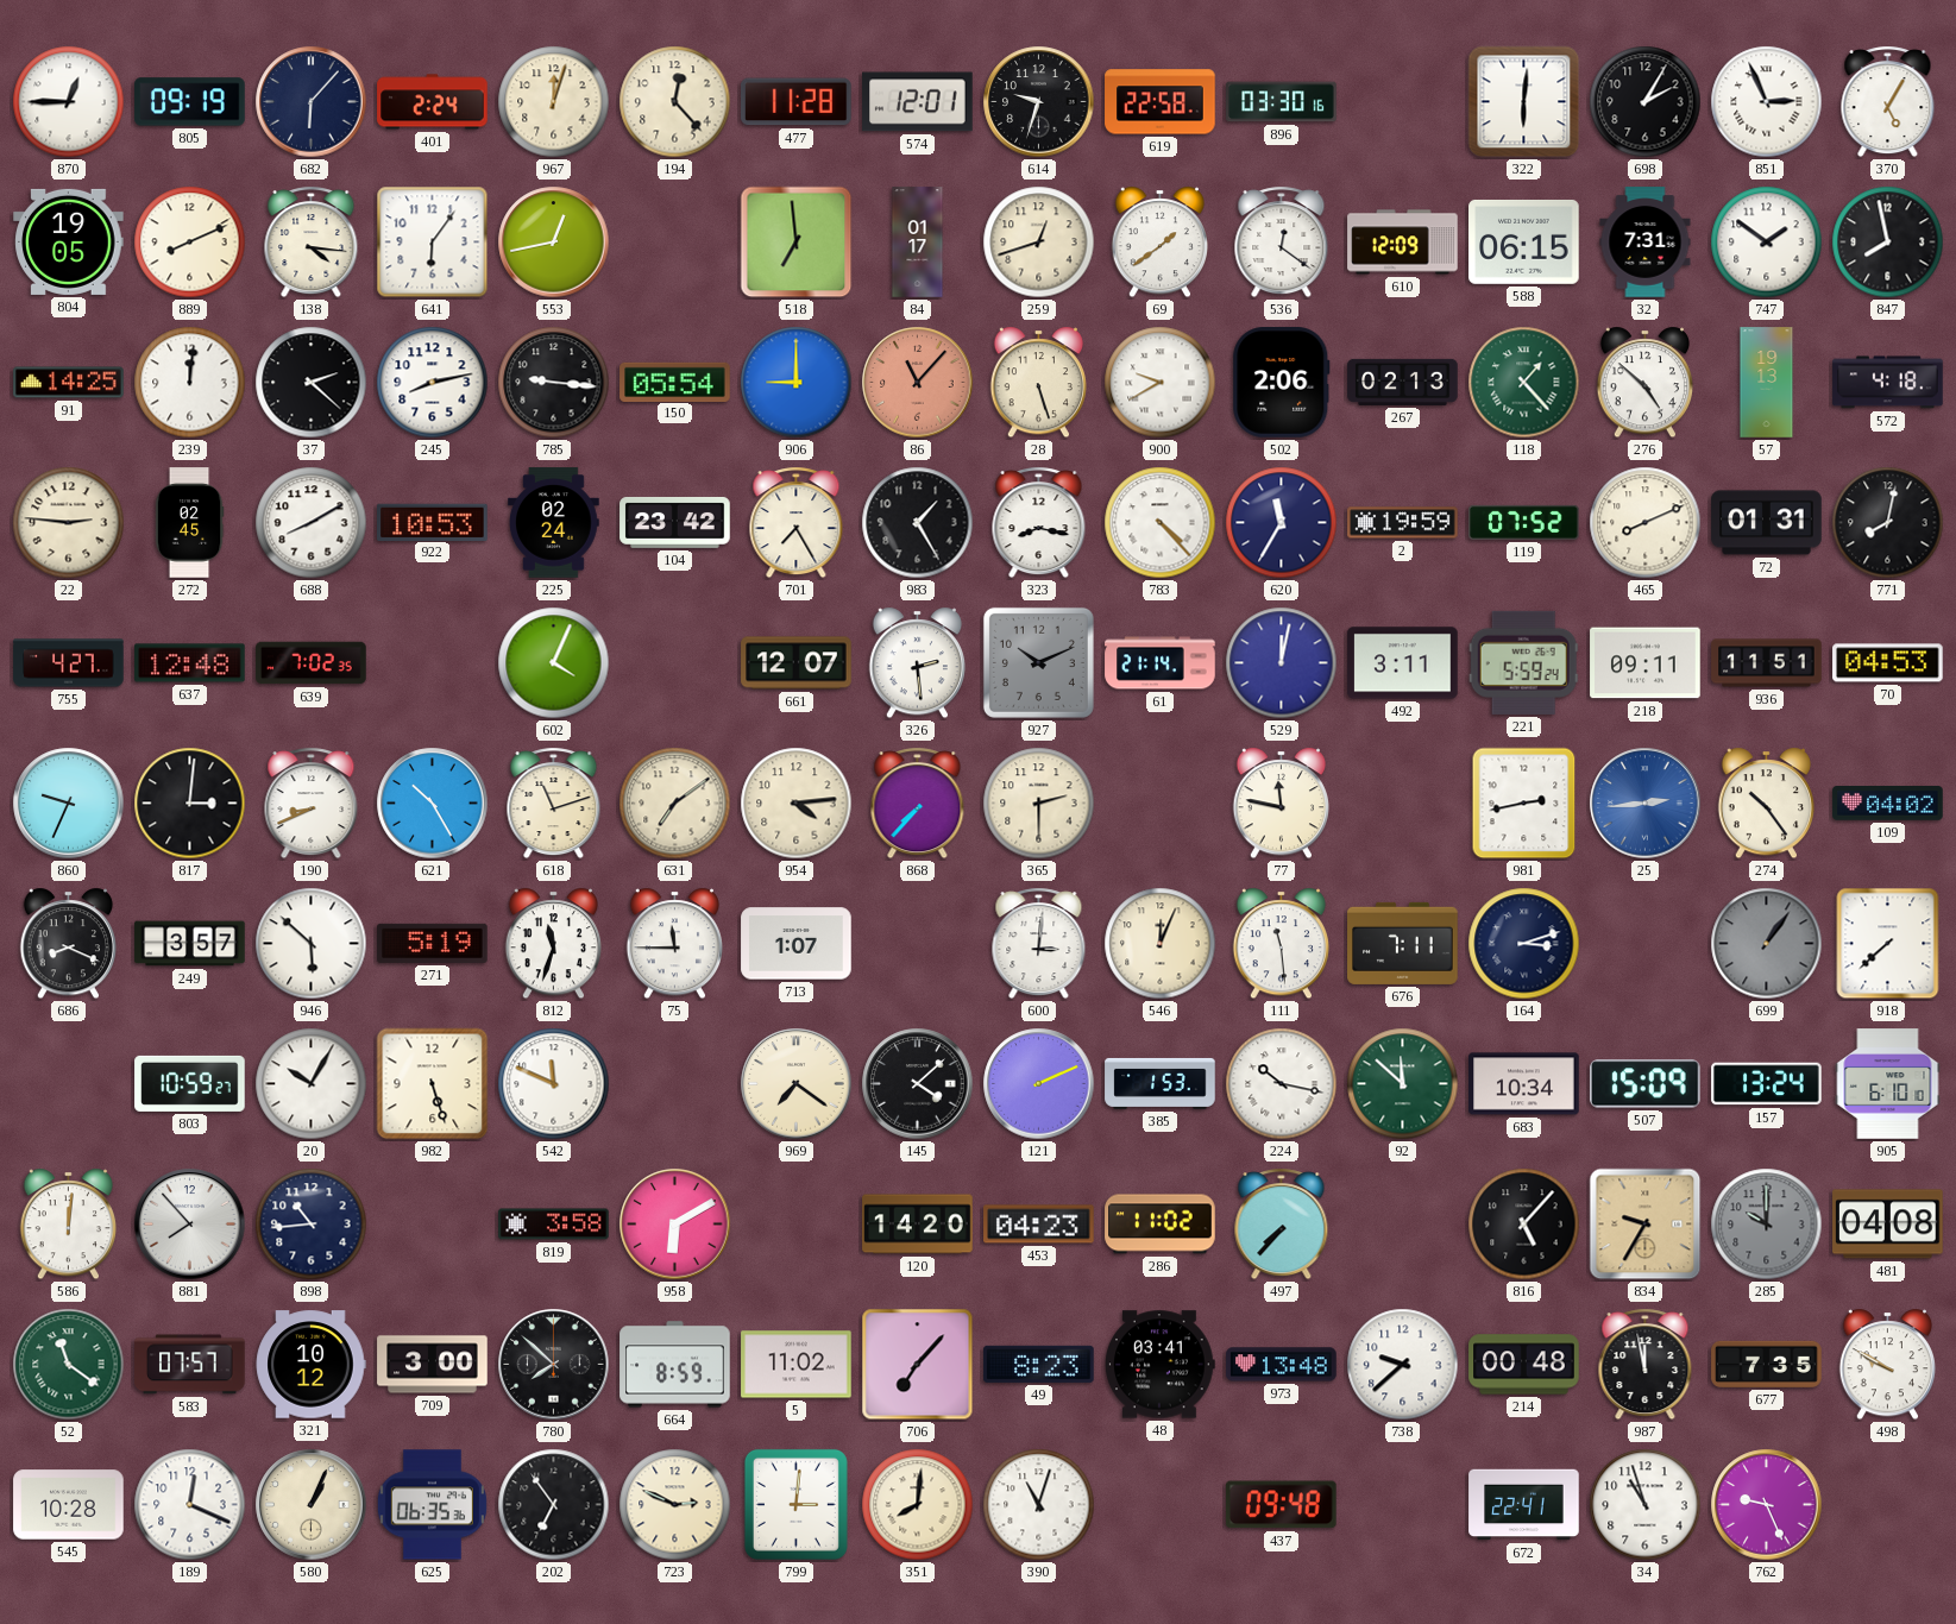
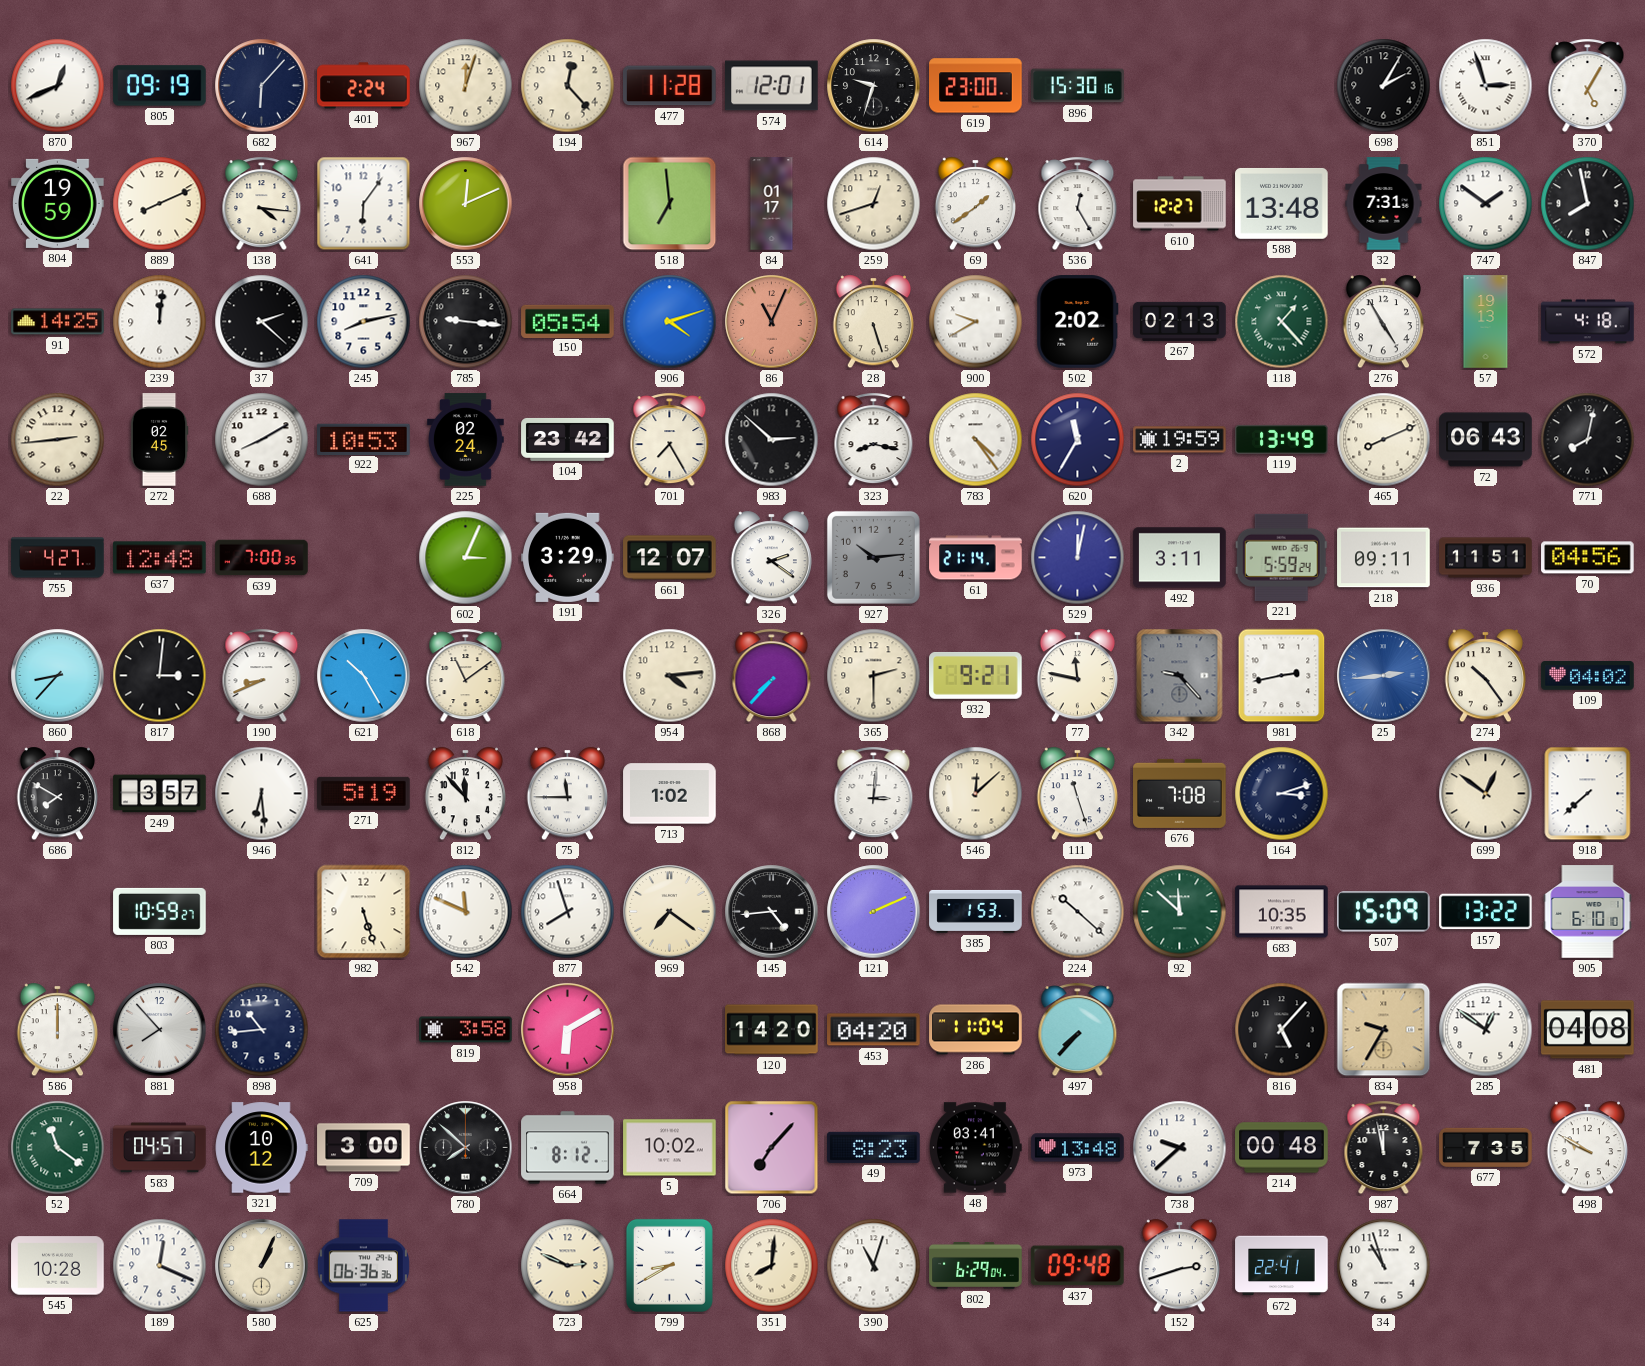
870: 12:45 -> 12:41 (58, 86)
619: 22:58 -> 23:00 (976, 86)
896: 03:30 -> 15:30 (1078, 86)
322: 6:01 -> none (1524, 102)
851: 2:56 -> 2:57 (1486, 86)
804: 19:05 -> 19:59 (58, 203)
553: 12:43 -> 12:11 (466, 204)
536: 12:21 -> 12:25 (1078, 204)
610: 12:09 -> 12:27 (1180, 204)
588: 06:15 -> 13:48 (1282, 203)
906: 9:00 -> 4:12 (670, 322)
86: 11:07 -> 11:04 (772, 322)
502: 2:06 -> 2:02 (1078, 322)
276: 4:52 -> 4:55 (1383, 322)
22: 2:46 -> 2:44 (58, 440)
983: 1:25 -> 2:52 (772, 440)
783: 4:23 -> 4:24 (976, 440)
119: 07:52 -> 13:49 (1282, 439)
72: 01:31 -> 06:43 (1486, 440)
639: 7:02 -> 7:00 (262, 558)
602: 4:04 -> 3:04 (466, 558)
191: none -> 3:29 (568, 557)
326: 2:29 -> 2:21 (771, 558)
927: 10:11 -> 10:14 (873, 557)
70: 04:53 -> 04:56 (1588, 558)
860: 9:34 -> 8:37 (58, 676)
618: 11:12 -> 11:09 (466, 676)
631: 7:09 -> none (675, 804)
932: none -> 9:21 (976, 675)
342: none -> 9:23 (1180, 676)
686: 8:19 -> 7:50 (57, 794)
946: 5:52 -> 6:29 (262, 794)
812: 11:33 -> 11:53 (465, 794)
713: 1:07 -> 1:02 (670, 794)
546: 12:04 -> 12:08 (976, 794)
111: 11:29 -> 11:27 (1077, 794)
676: 7:11 -> 7:08 (1180, 793)
699: 1:06 -> 12:51 (1486, 794)
699 dial: grey -> cream (1486, 794)
20: 10:05 -> none (312, 1084)
877: none -> 7:57 (568, 912)
145: 4:08 -> 4:44 (772, 912)
224: 10:17 -> 10:22 (1078, 912)
683: 10:34 -> 10:35 (1282, 912)
157: 13:24 -> 13:22 (1486, 912)
586: 12:01 -> 12:00 (57, 1030)
453: 04:23 -> 04:20 (874, 1030)
286: 11:02 -> 11:04 (976, 1030)
285: 10:00 -> 12:51 (1486, 1030)
285 dial: grey -> white (1486, 1030)
583: 07:57 -> 04:57 (160, 1148)
664: 8:59 -> 8:12 (568, 1148)
5: 11:02 -> 10:02 (670, 1148)
625: 06:35 -> 06:36 (363, 1266)
202: 6:54 -> none (554, 1505)
799: 3:01 -> 8:40 (669, 1265)
802: none -> 6:29 (976, 1265)
152: none -> 2:42 (1179, 1266)
762: 9:26 -> none (1767, 1505)
